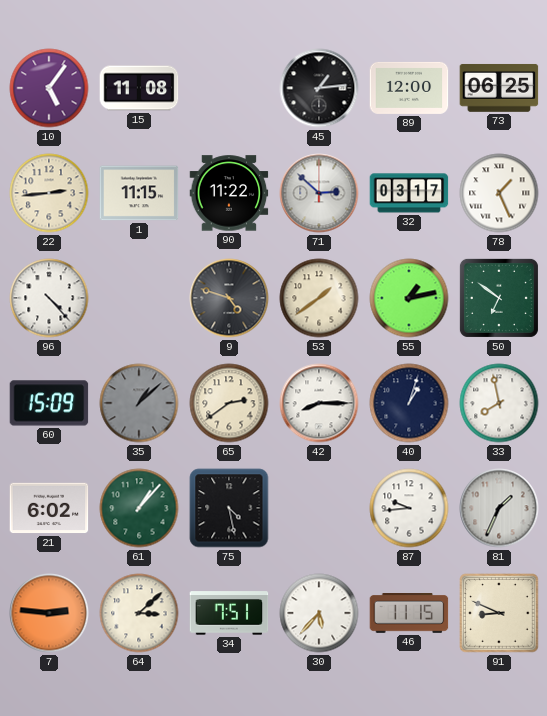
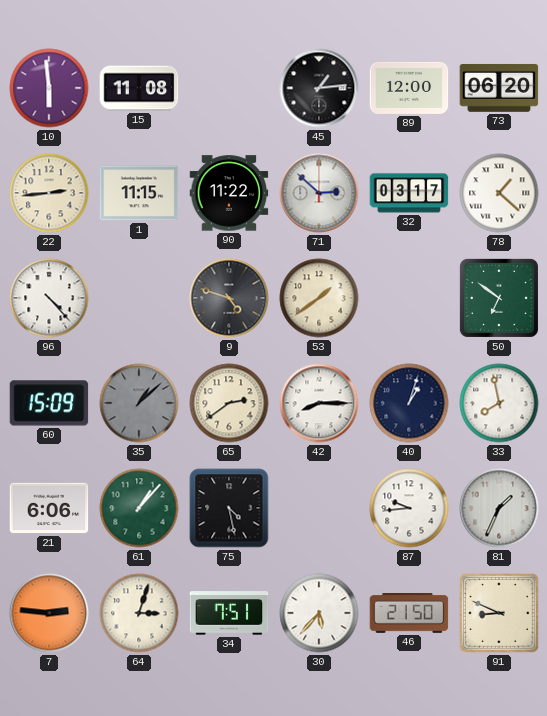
10: 5:06 -> 5:59 (49, 88)
73: 06:25 -> 06:20 (499, 88)
78: 1:26 -> 1:22 (499, 193)
55: 1:13 -> none (409, 298)
21: 6:02 -> 6:06 (49, 508)
64: 3:08 -> 3:03 (139, 613)
46: 11:15 -> 21:50 (409, 614)
